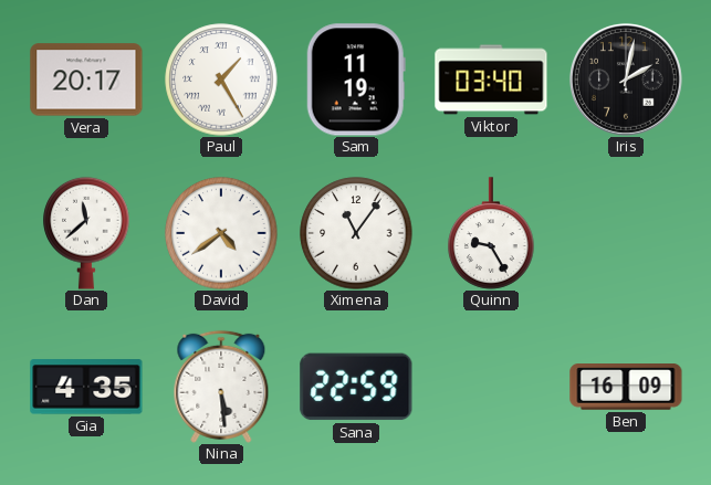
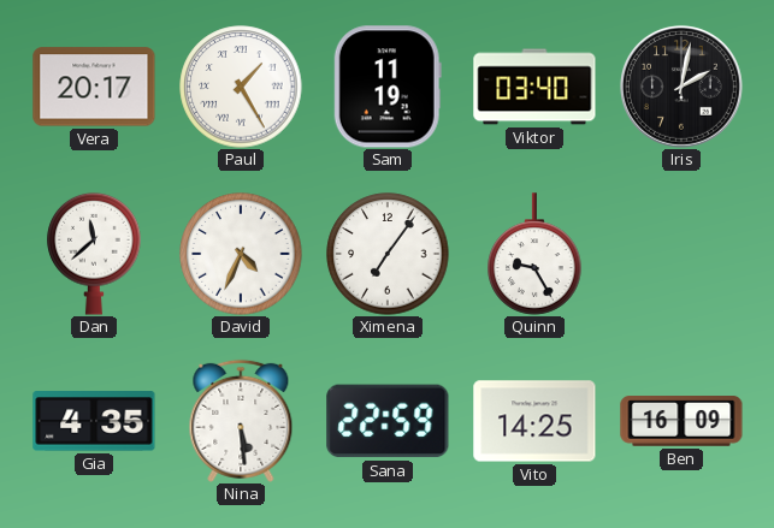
David: 4:39 -> 4:34 (241, 254)
Ximena: 11:06 -> 7:06 (388, 254)
Vito: none -> 14:25 (534, 421)
